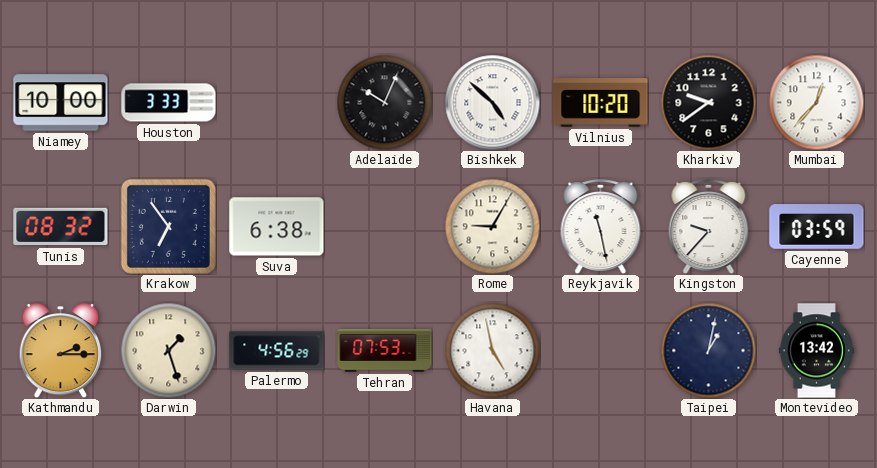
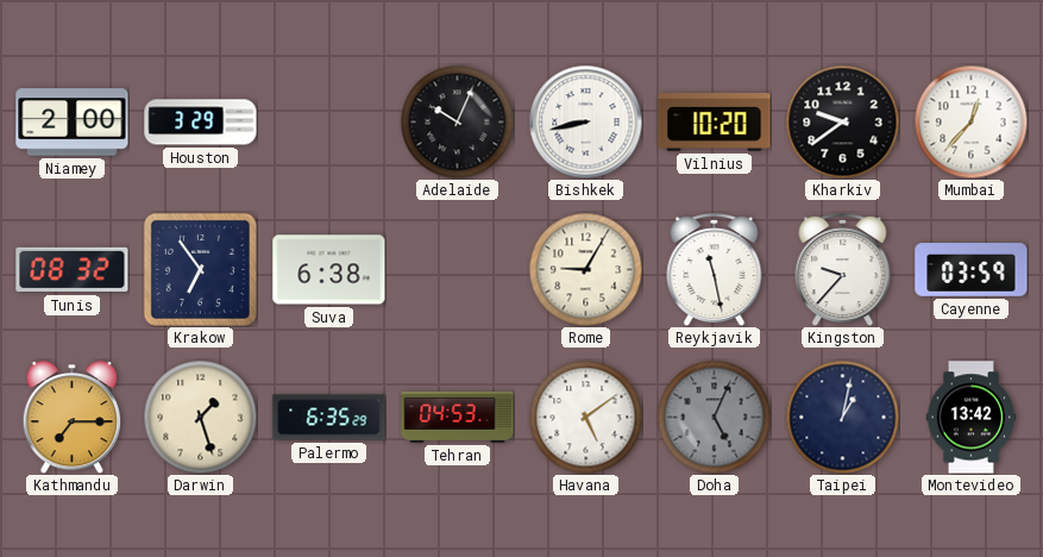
Niamey: 10:00 -> 2:00 (73, 123)
Houston: 3:33 -> 3:29 (201, 123)
Bishkek: 4:52 -> 8:43 (585, 121)
Kathmandu: 2:15 -> 7:15 (73, 418)
Palermo: 4:56 -> 6:35 (329, 418)
Tehran: 07:53 -> 04:53 (458, 417)
Havana: 4:58 -> 5:09 (585, 417)
Doha: none -> 5:04 (714, 417)
